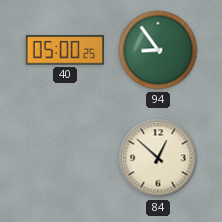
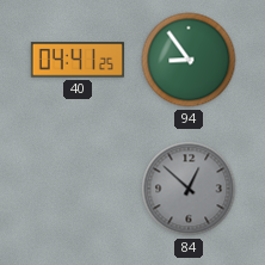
40: 05:00 -> 04:41 (78, 60)
84 dial: cream -> grey (189, 189)
